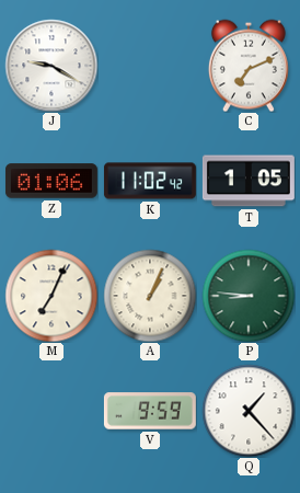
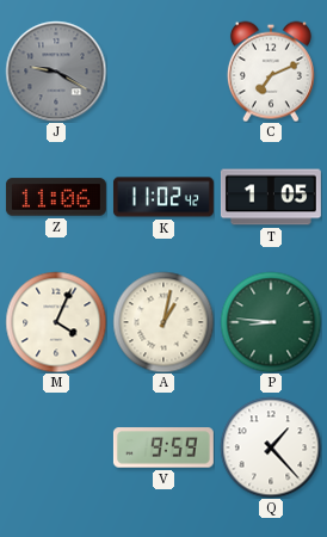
J dial: white -> grey (56, 72)
Z: 01:06 -> 11:06 (56, 197)
M: 7:04 -> 4:04 (56, 322)
A: 1:04 -> 1:02 (163, 322)
